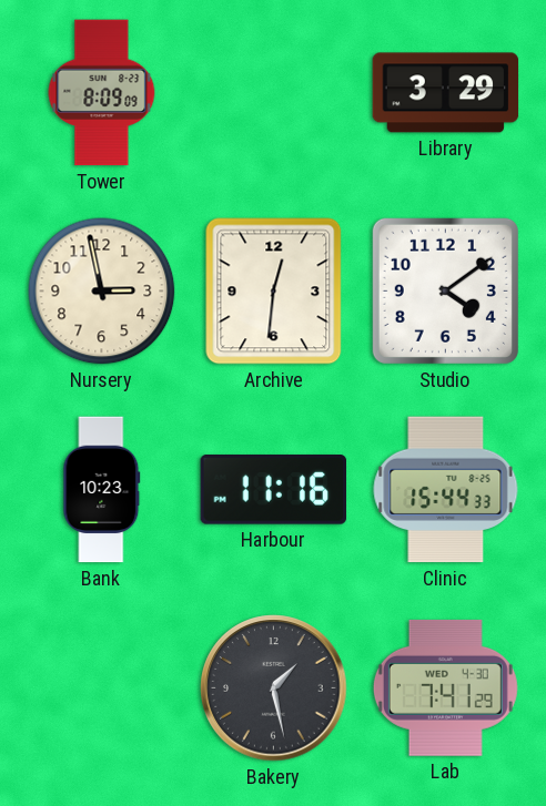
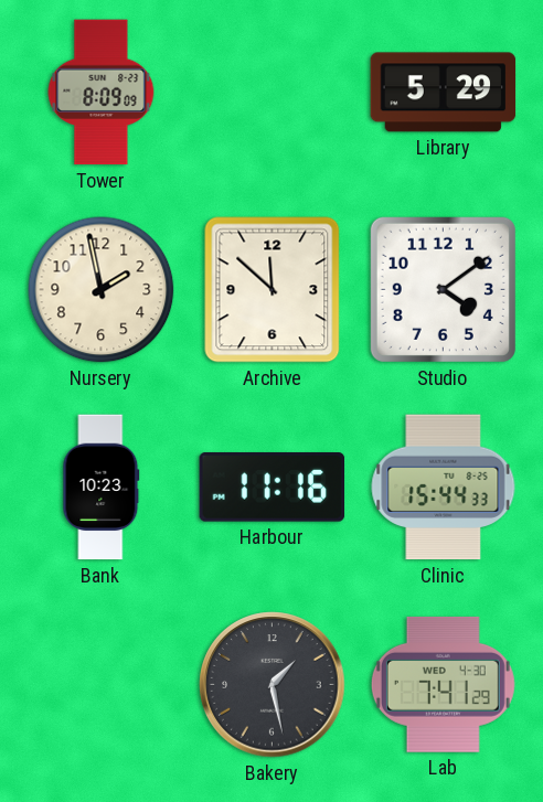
Library: 3:29 -> 5:29 (444, 93)
Nursery: 2:58 -> 1:58 (102, 290)
Archive: 12:31 -> 11:52 (273, 290)
